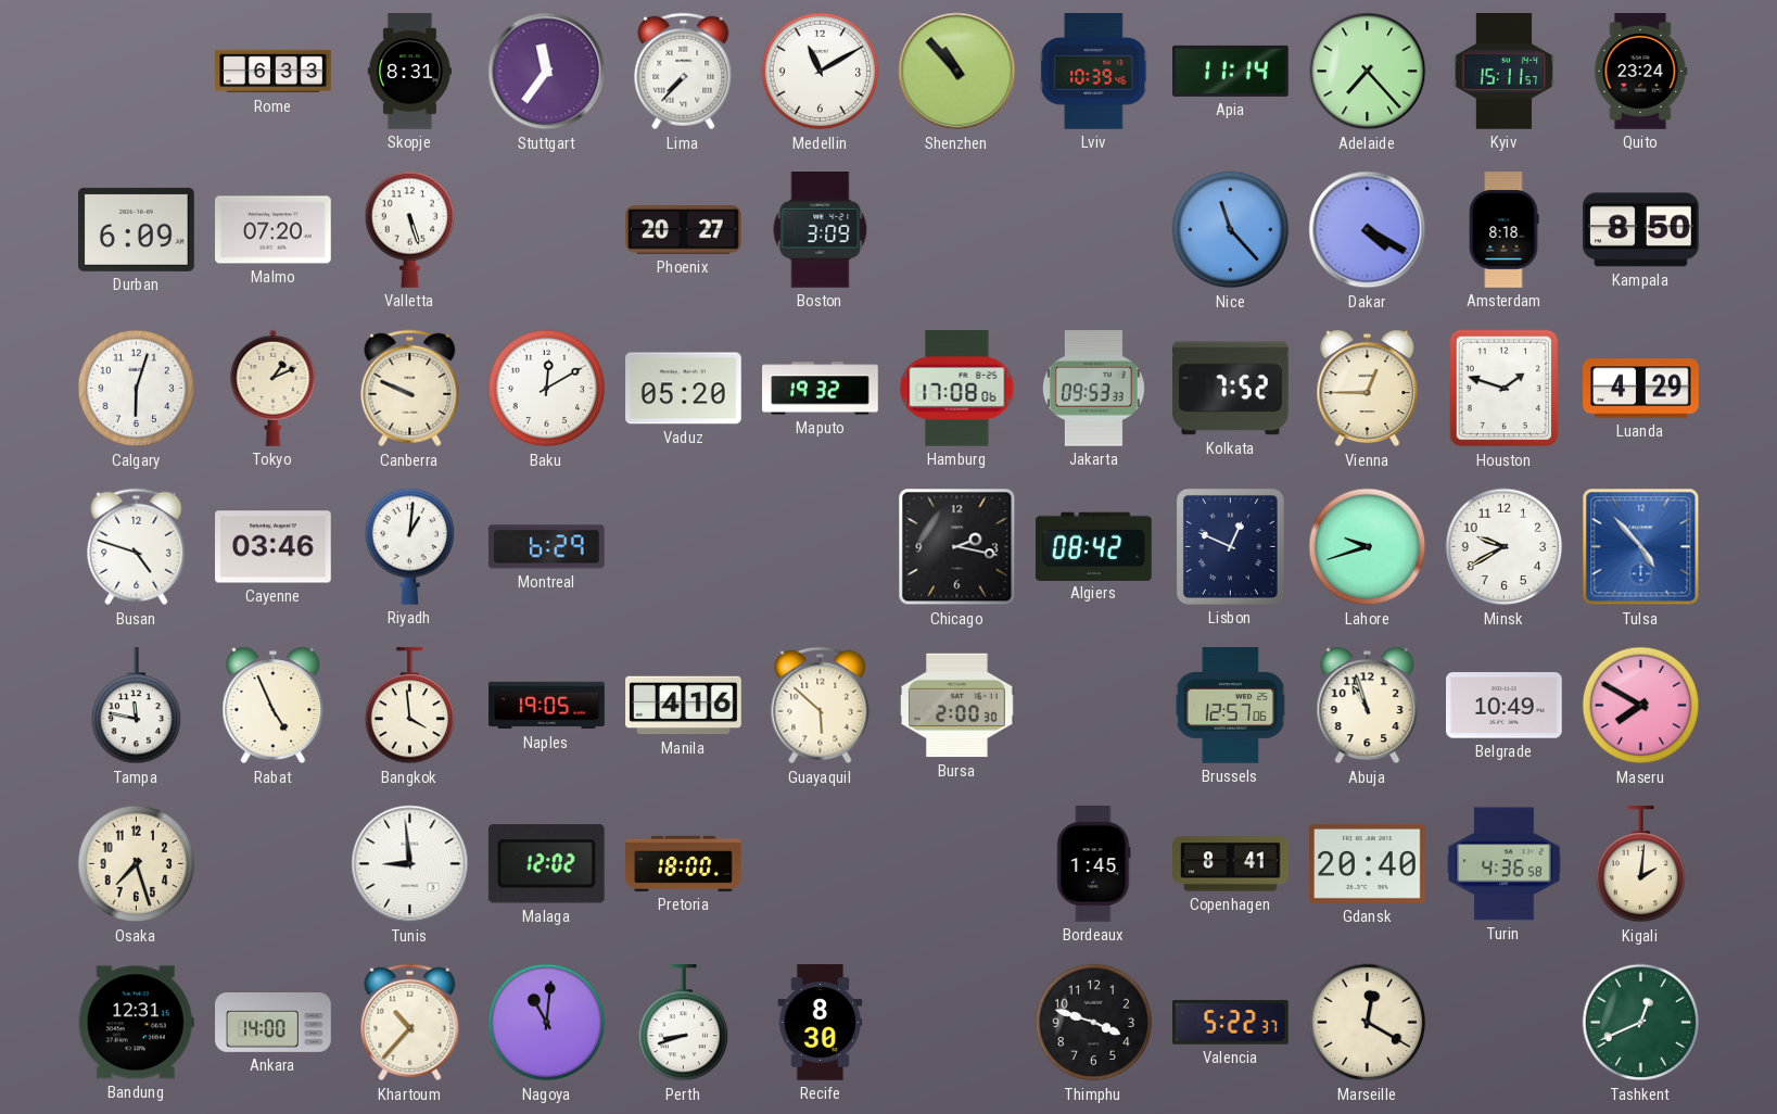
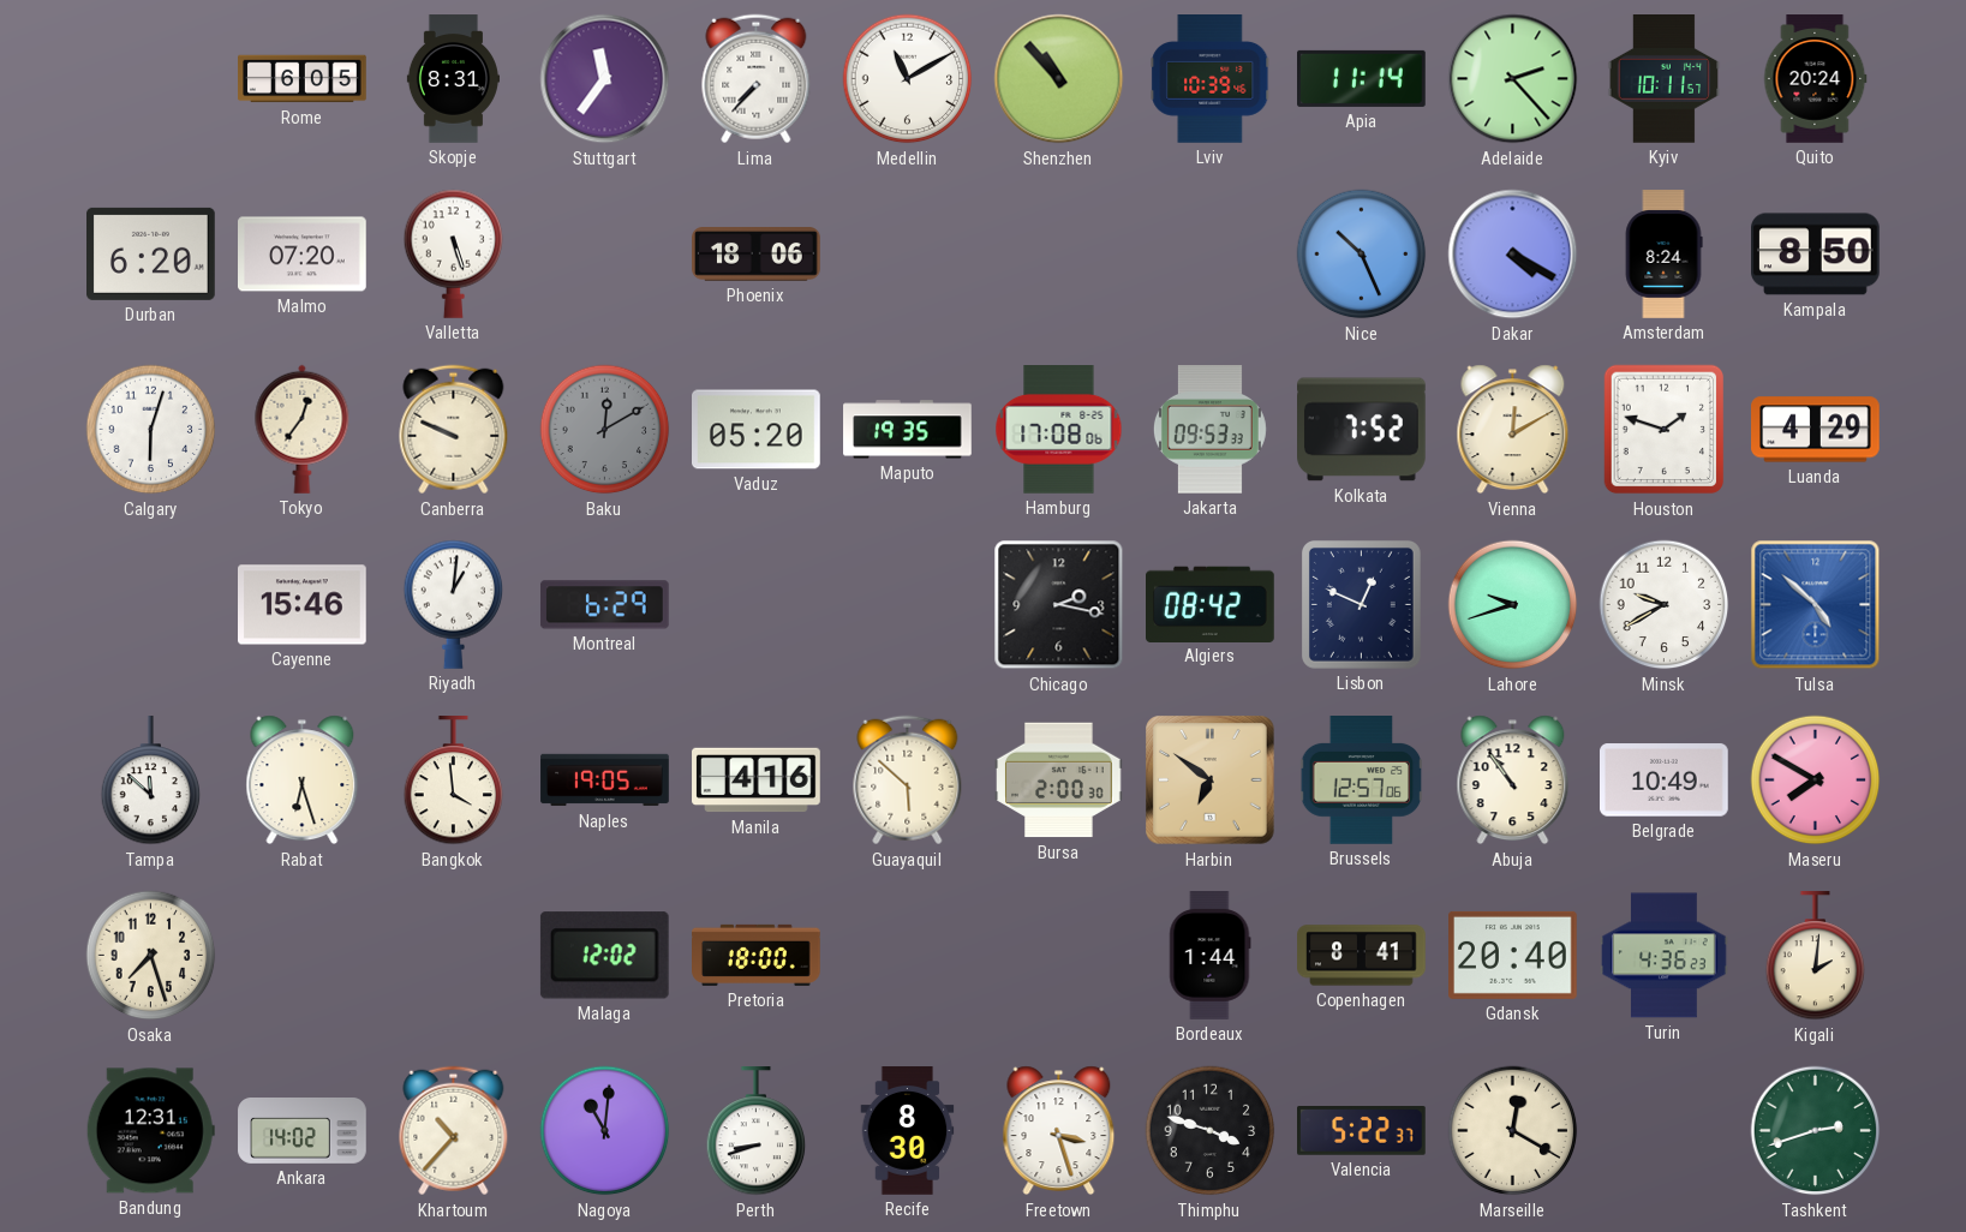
Rome: 6:33 -> 6:05 (303, 79)
Adelaide: 7:23 -> 2:23 (1513, 79)
Kyiv: 15:11 -> 10:11 (1665, 79)
Quito: 23:24 -> 20:24 (1815, 79)
Durban: 6:09 -> 6:20 (151, 253)
Phoenix: 20:27 -> 18:06 (757, 255)
Boston: 3:09 -> none (821, 230)
Nice: 11:23 -> 10:26 (1362, 255)
Amsterdam: 8:18 -> 8:24 (1663, 255)
Tokyo: 1:11 -> 12:36 (303, 429)
Baku dial: white -> grey (605, 430)
Maputo: 19:32 -> 19:35 (908, 430)
Vienna: 12:45 -> 12:10 (1513, 430)
Busan: 4:48 -> none (137, 547)
Cayenne: 03:46 -> 15:46 (303, 605)
Tulsa: 4:53 -> 4:52 (1816, 605)
Tampa: 11:47 -> 11:52 (151, 782)
Rabat: 4:56 -> 6:27 (303, 781)
Harbin: none -> 6:51 (1211, 781)
Abuja: 10:57 -> 10:54 (1513, 781)
Tunis: 8:59 -> none (410, 864)
Bordeaux: 1:45 -> 1:44 (1211, 956)
Turin: 4:36:58 -> 4:36:23 (1665, 956)
Ankara: 14:00 -> 14:02 (303, 1131)
Freetown: none -> 3:27 (1059, 1131)
Tashkent: 12:41 -> 2:42 (1816, 1131)
